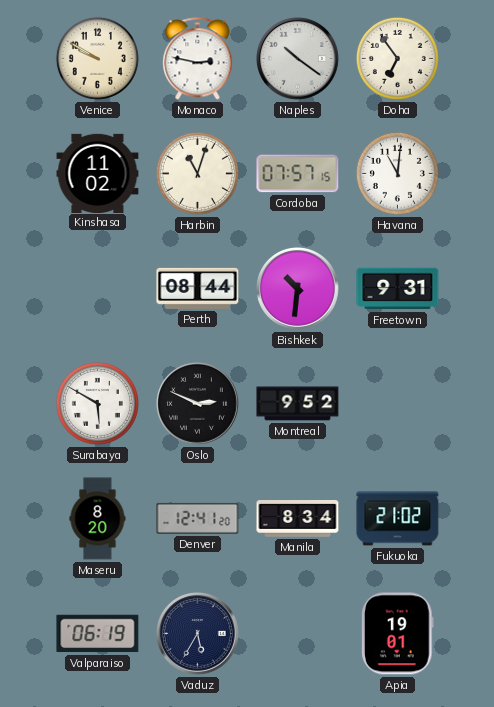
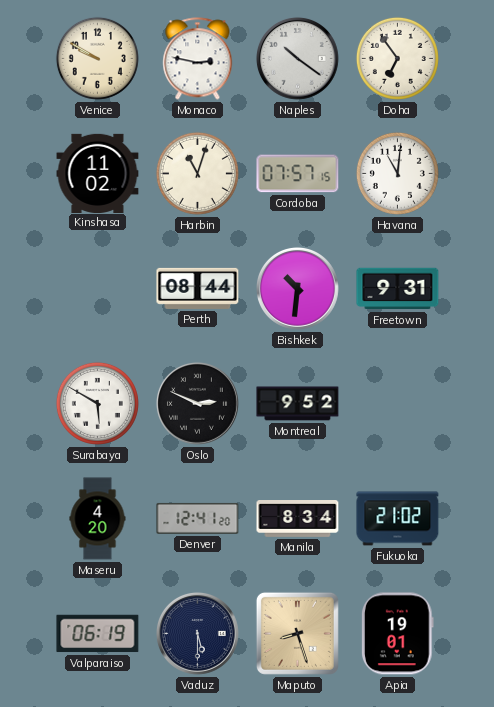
Maseru: 8:20 -> 4:20 (98, 519)
Vaduz: 5:35 -> 5:30 (197, 633)
Maputo: none -> 8:27 (297, 633)
